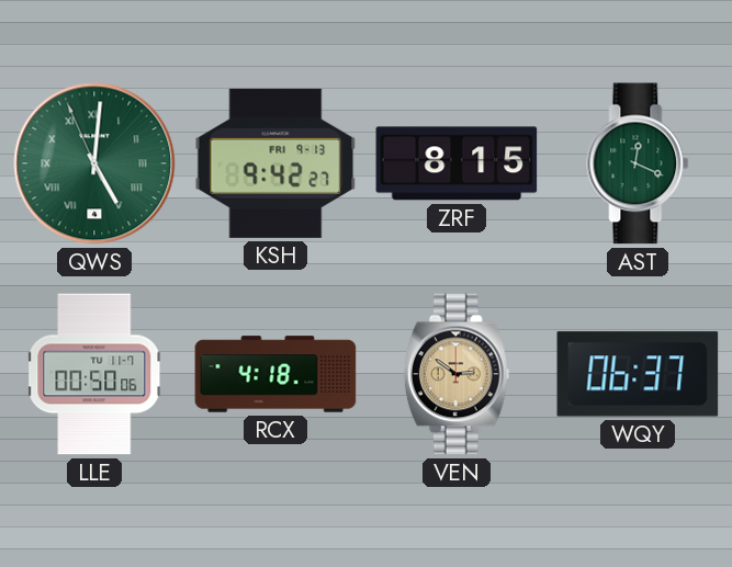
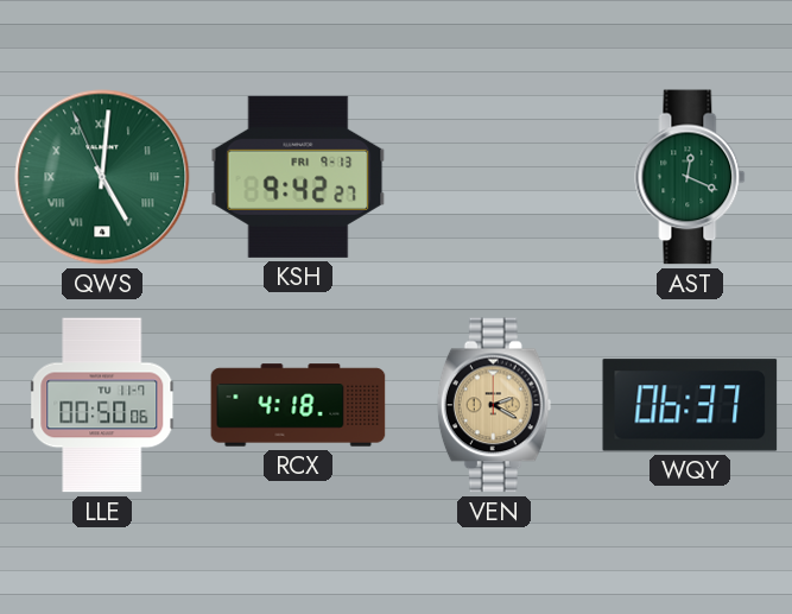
ZRF: 8:15 -> none (457, 163)
VEN: 2:51 -> 2:20 (494, 405)
